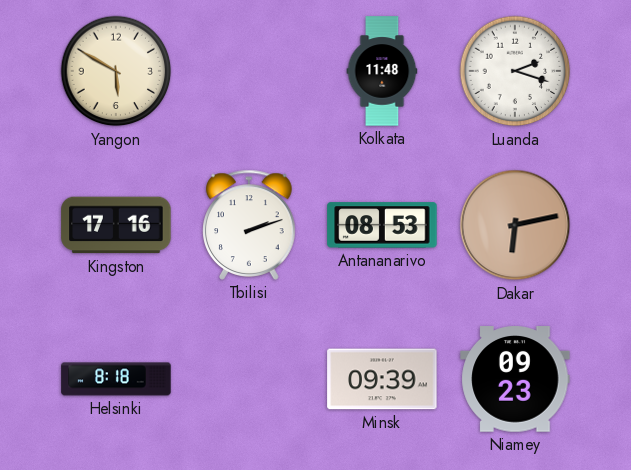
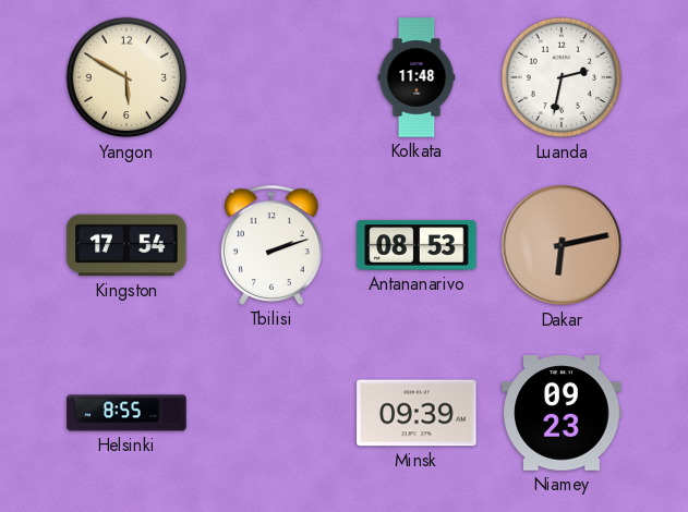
Luanda: 2:18 -> 2:32 (562, 77)
Kingston: 17:16 -> 17:54 (126, 245)
Helsinki: 8:18 -> 8:55 (126, 413)
